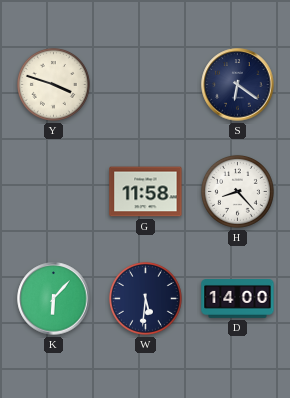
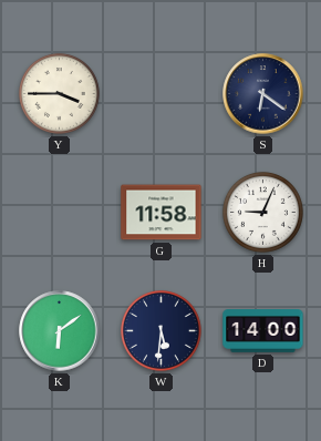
Y: 3:48 -> 3:45 (59, 93)
H: 8:23 -> 9:04 (262, 212)
K: 6:07 -> 6:09 (60, 331)
